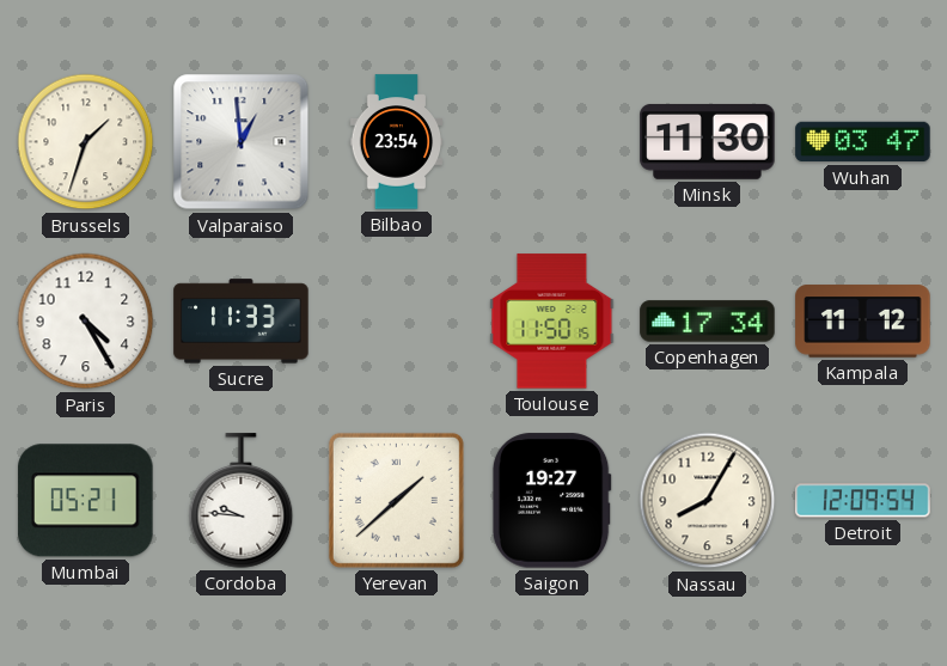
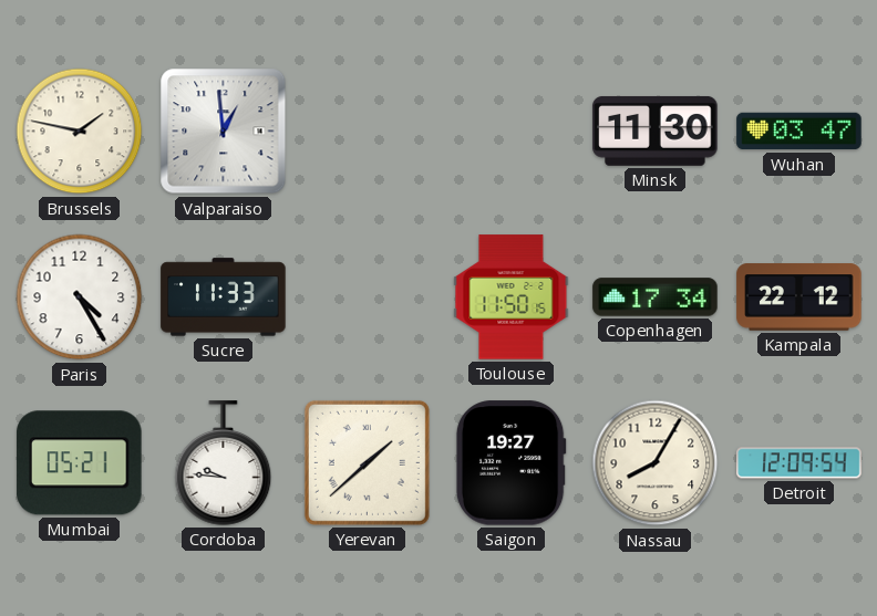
Brussels: 1:33 -> 1:47 (80, 132)
Bilbao: 23:54 -> none (397, 142)
Kampala: 11:12 -> 22:12 (799, 297)
